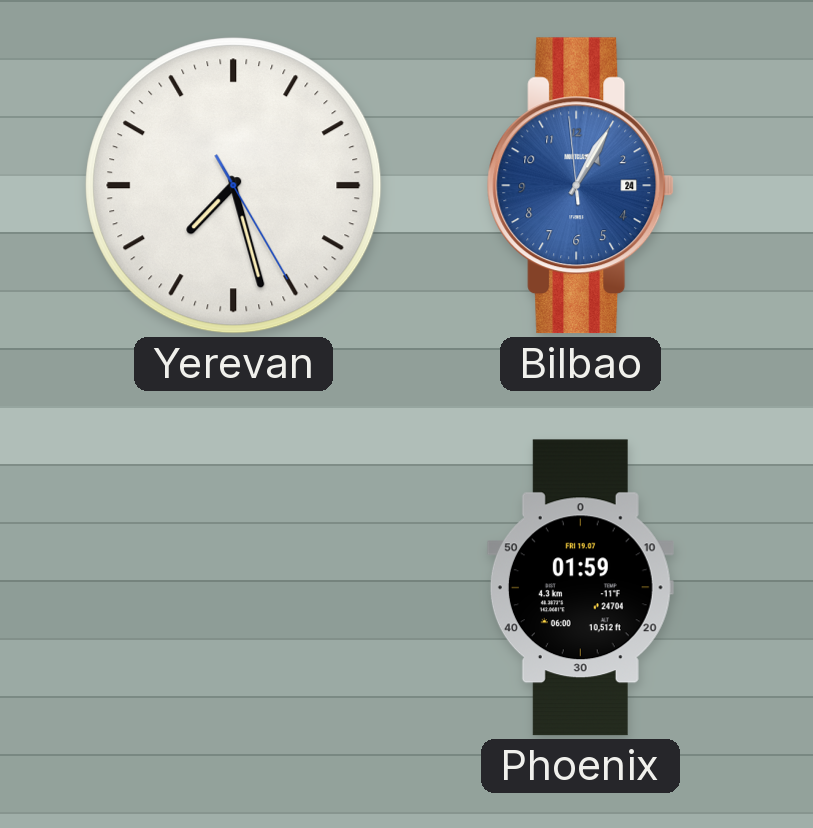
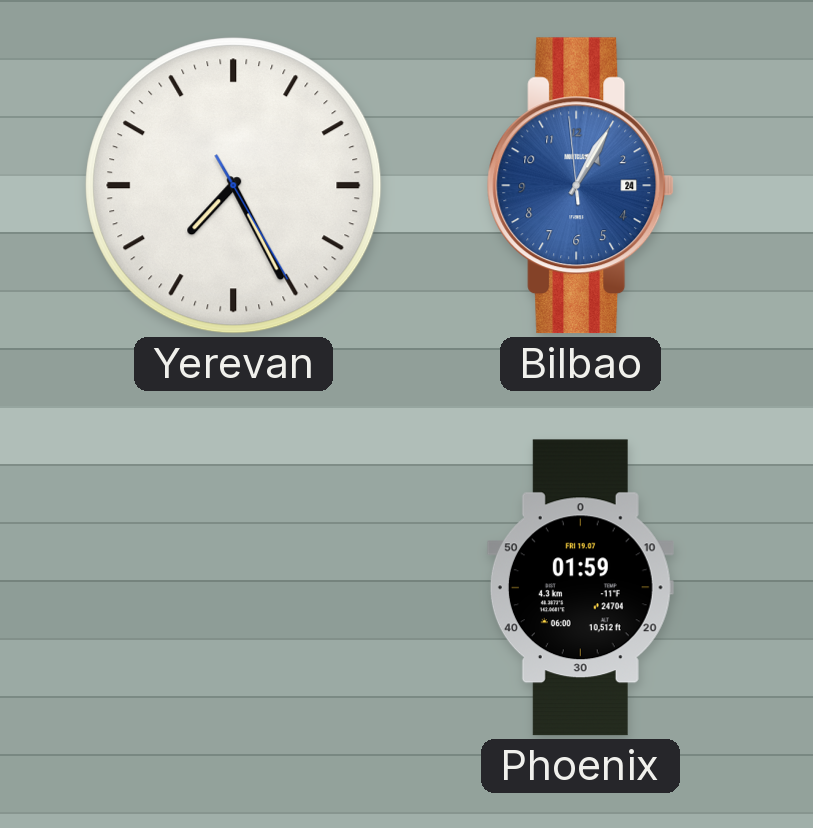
Yerevan: 7:27 -> 7:25 (234, 186)
